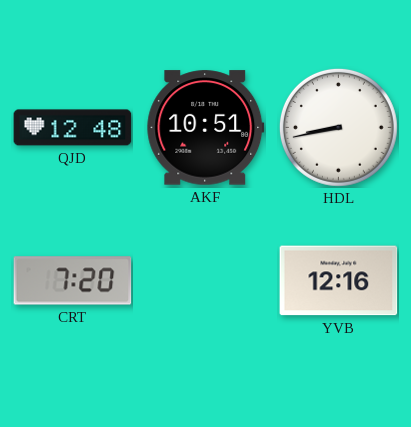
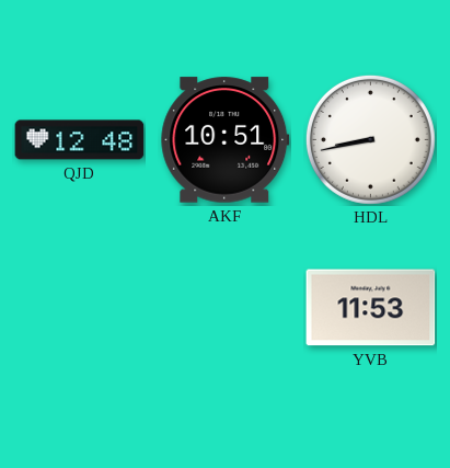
CRT: 7:20 -> none (73, 281)
YVB: 12:16 -> 11:53 (371, 308)
